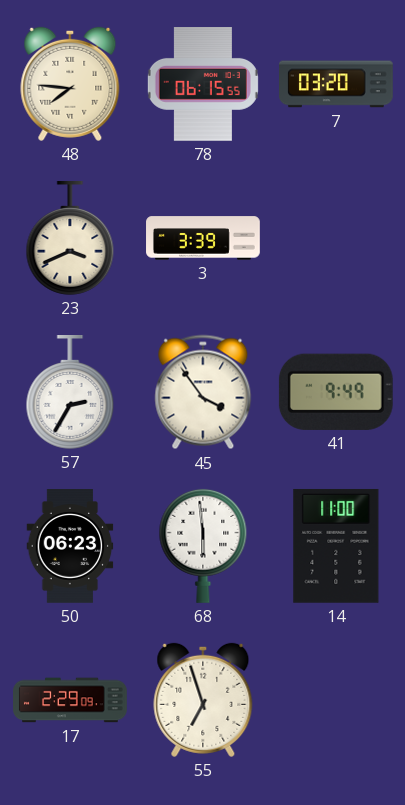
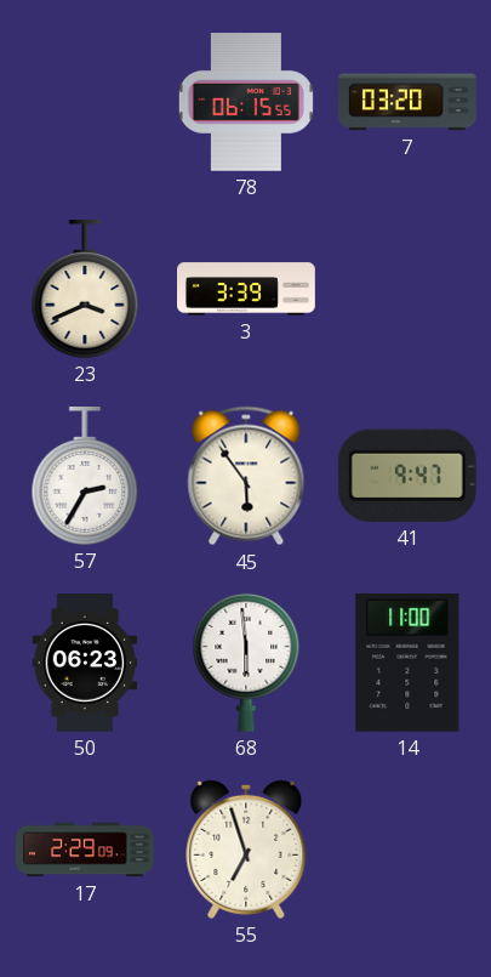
48: 7:46 -> none (70, 84)
45: 3:54 -> 5:54 (246, 476)
41: 9:49 -> 9:47 (407, 476)
